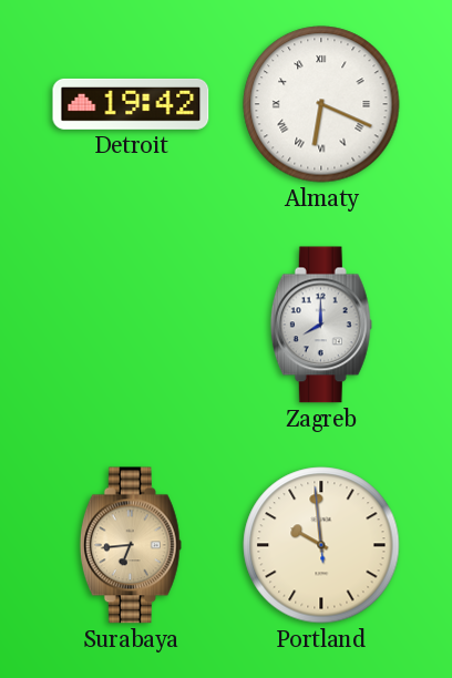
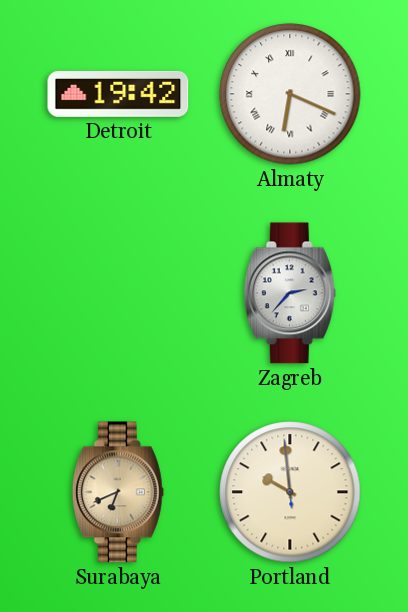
Zagreb: 8:00 -> 2:37 (290, 293)
Surabaya: 6:44 -> 6:41 (118, 492)
